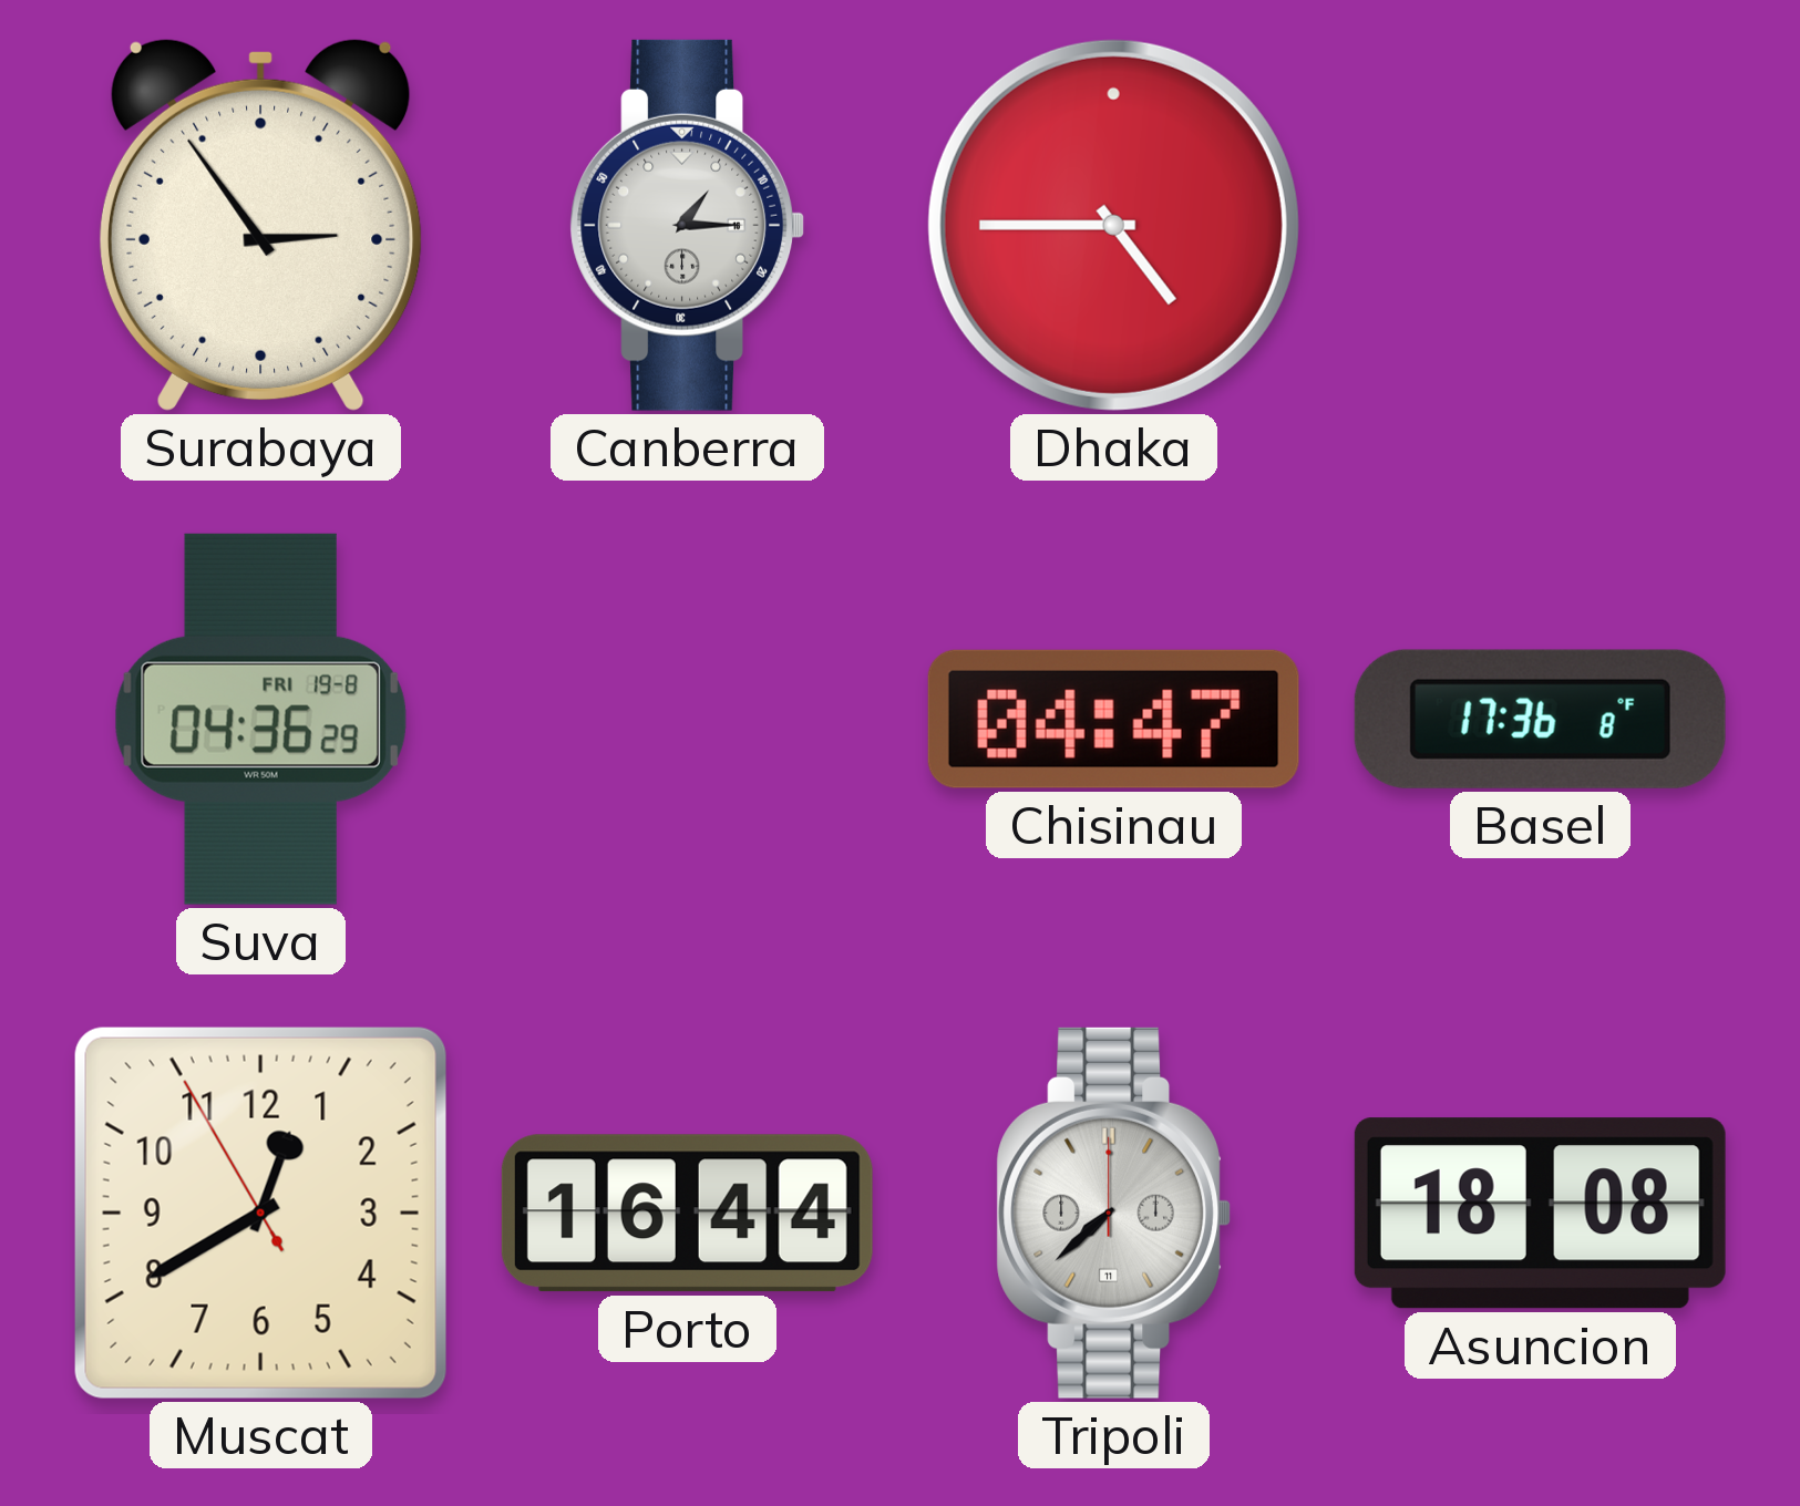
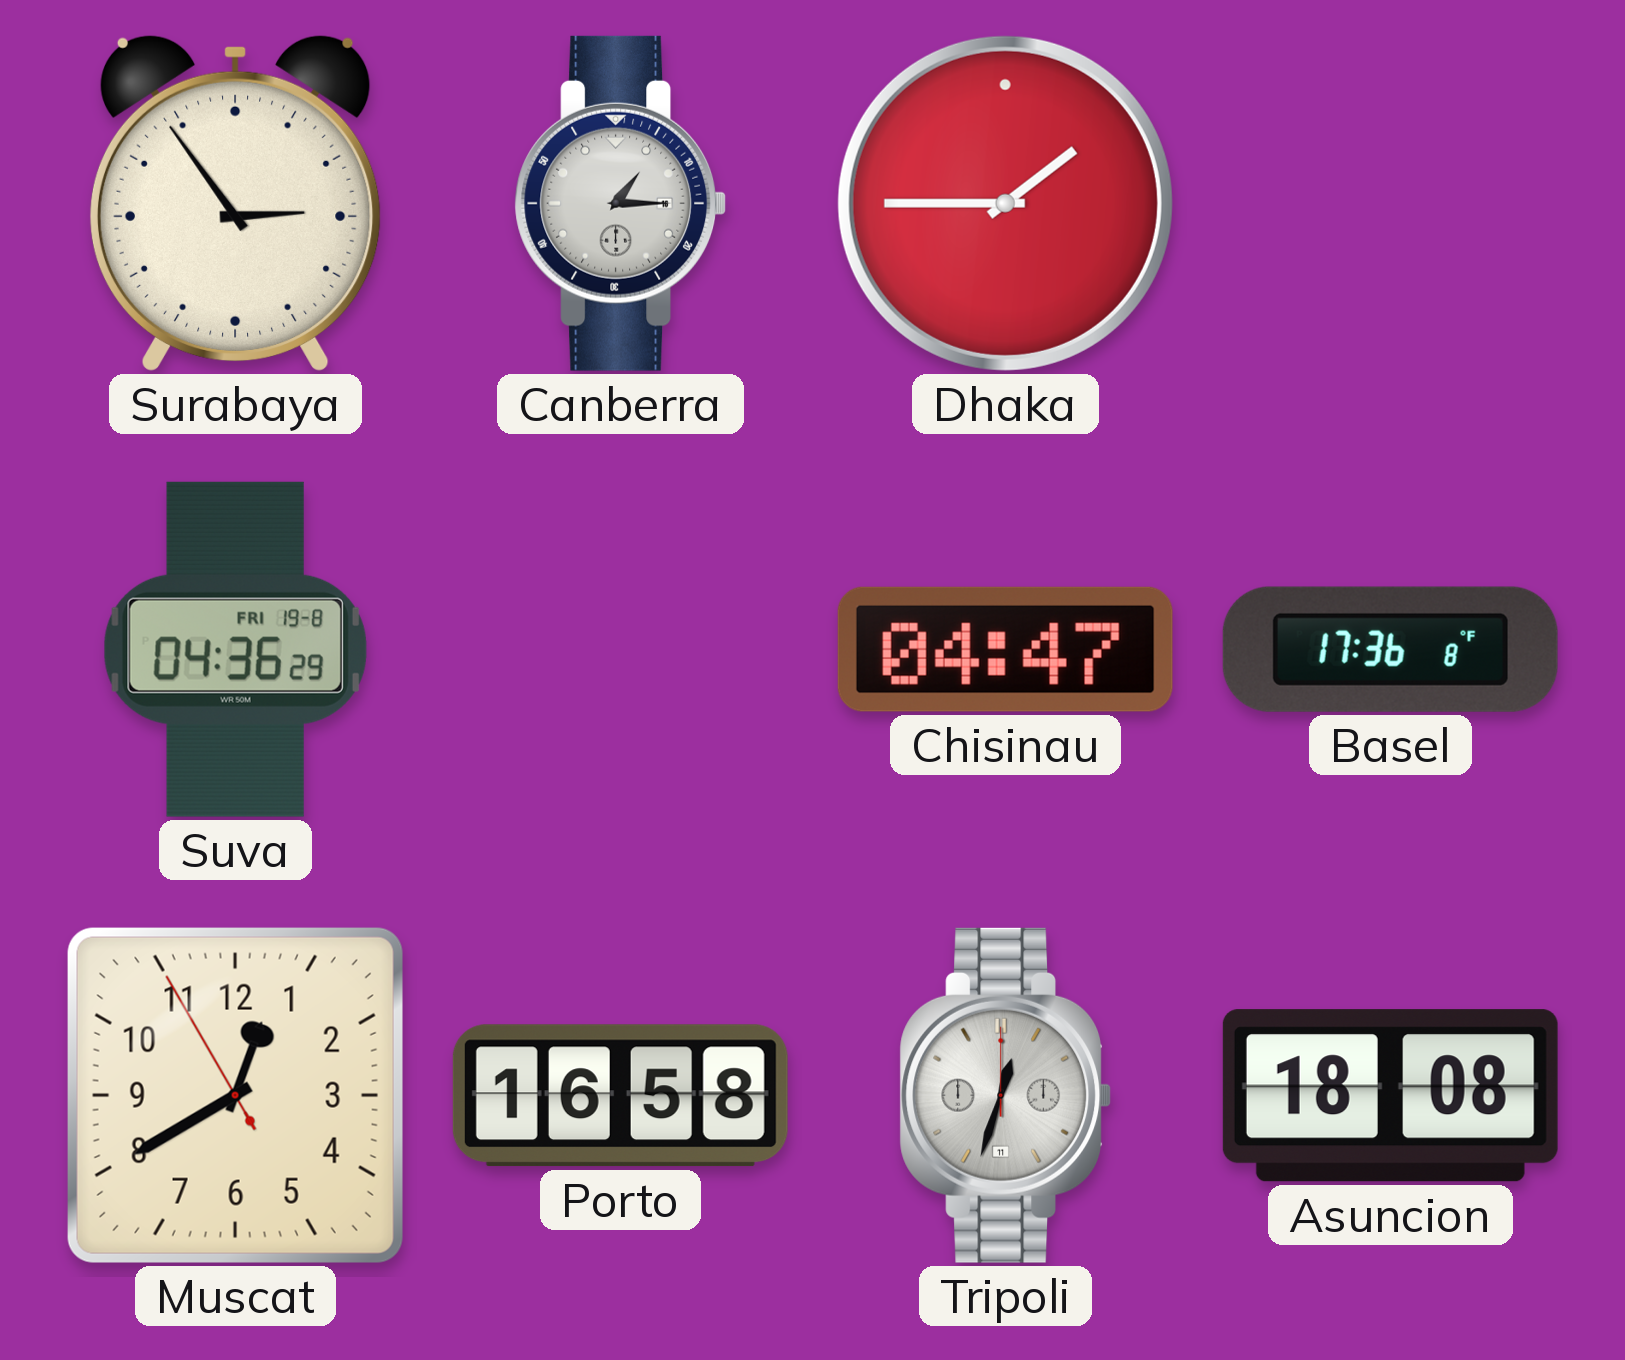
Dhaka: 4:45 -> 1:45 (1005, 203)
Porto: 16:44 -> 16:58 (620, 1096)
Tripoli: 7:38 -> 12:33 (1006, 1095)
